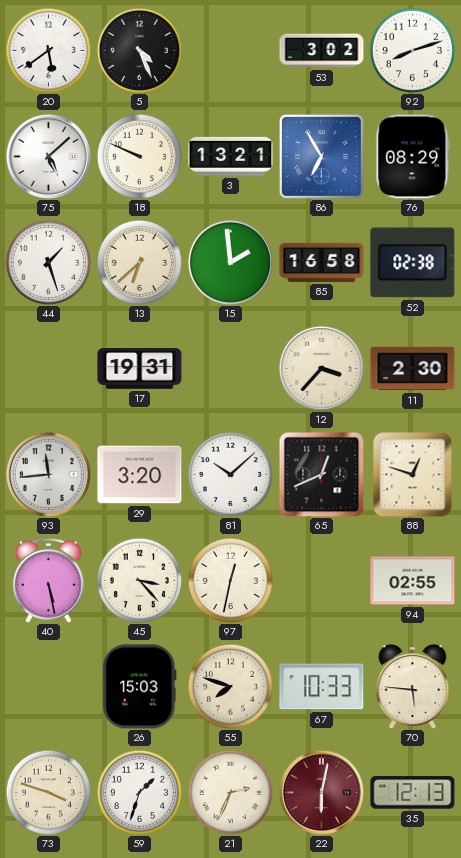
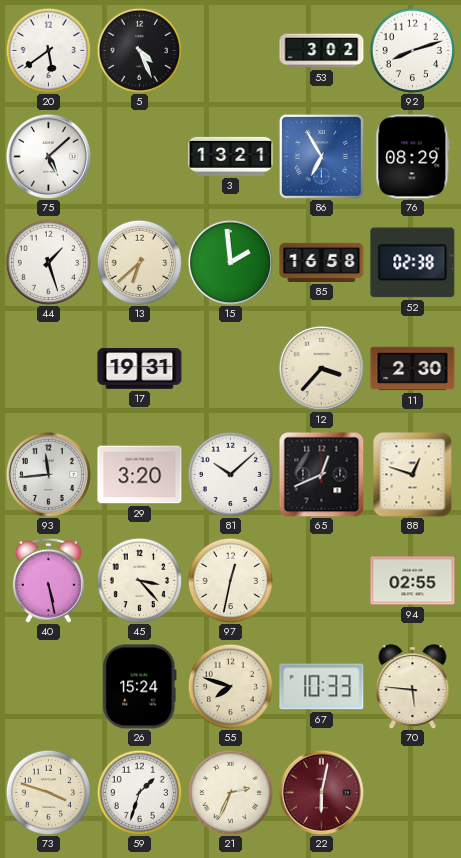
18: 9:49 -> none (139, 156)
26: 15:03 -> 15:24 (140, 687)
35: 12:13 -> none (413, 793)
